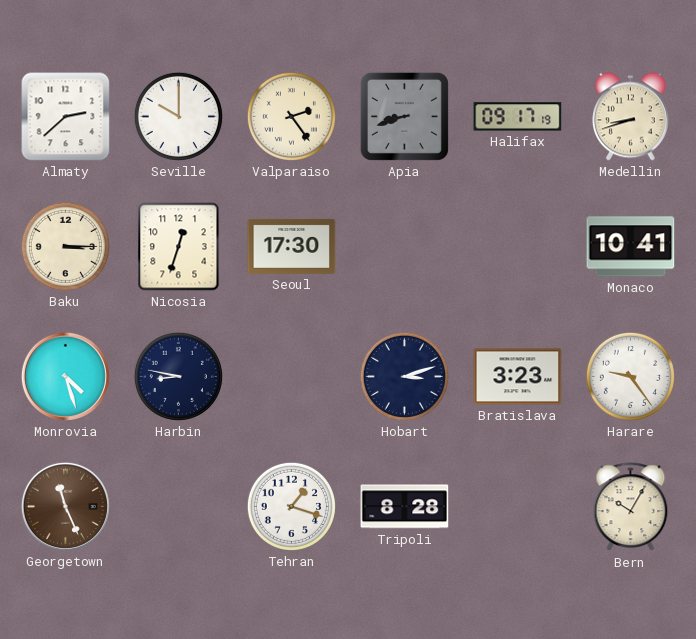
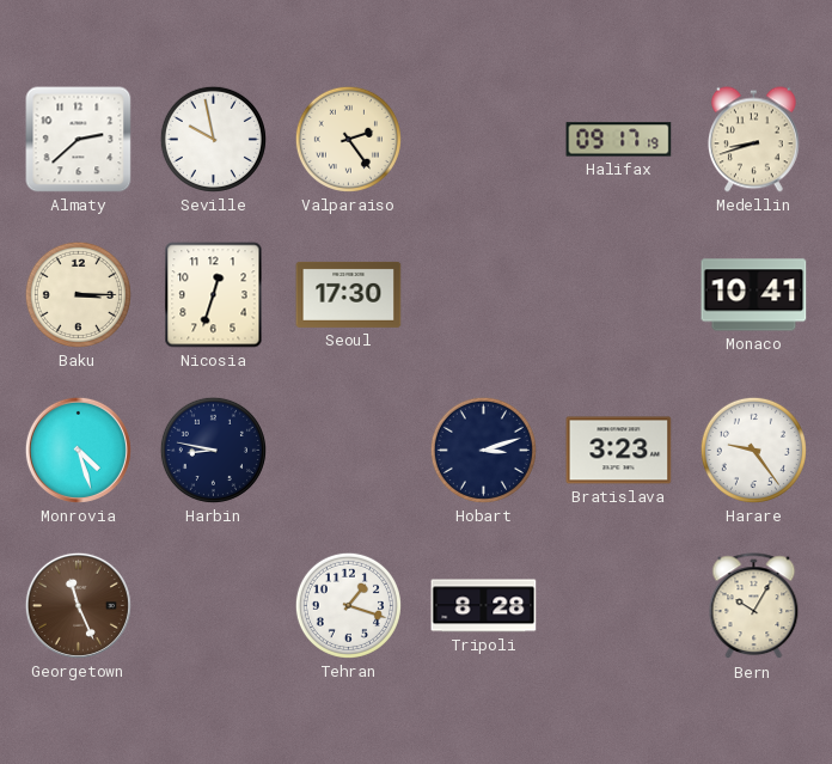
Seville: 10:00 -> 9:58 (213, 139)
Apia: 8:42 -> none (404, 116)
